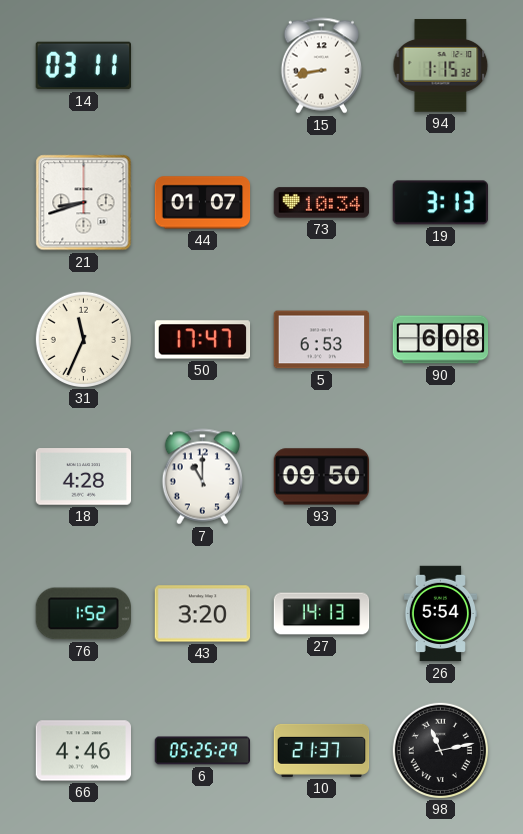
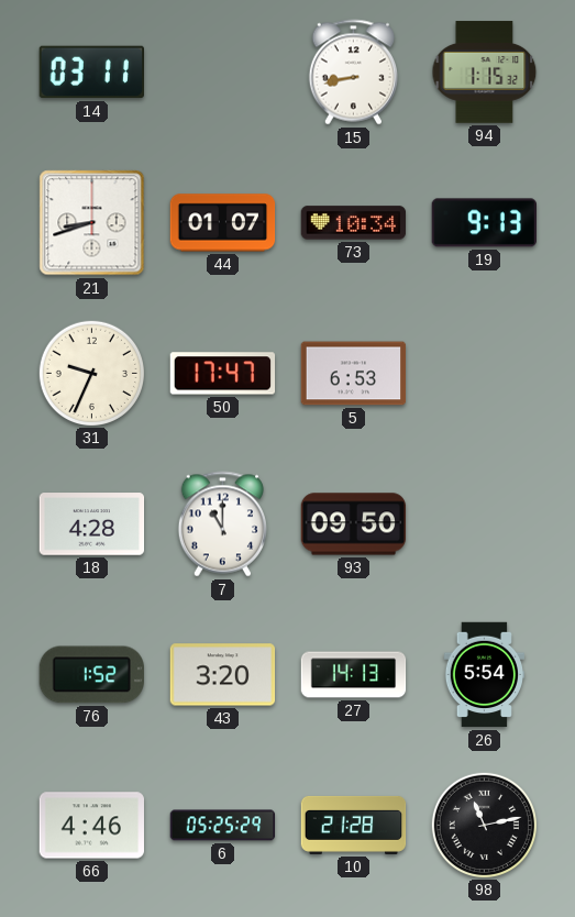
19: 3:13 -> 9:13 (484, 223)
31: 11:34 -> 9:34 (91, 373)
90: 6:08 -> none (441, 340)
10: 21:37 -> 21:28 (354, 825)
